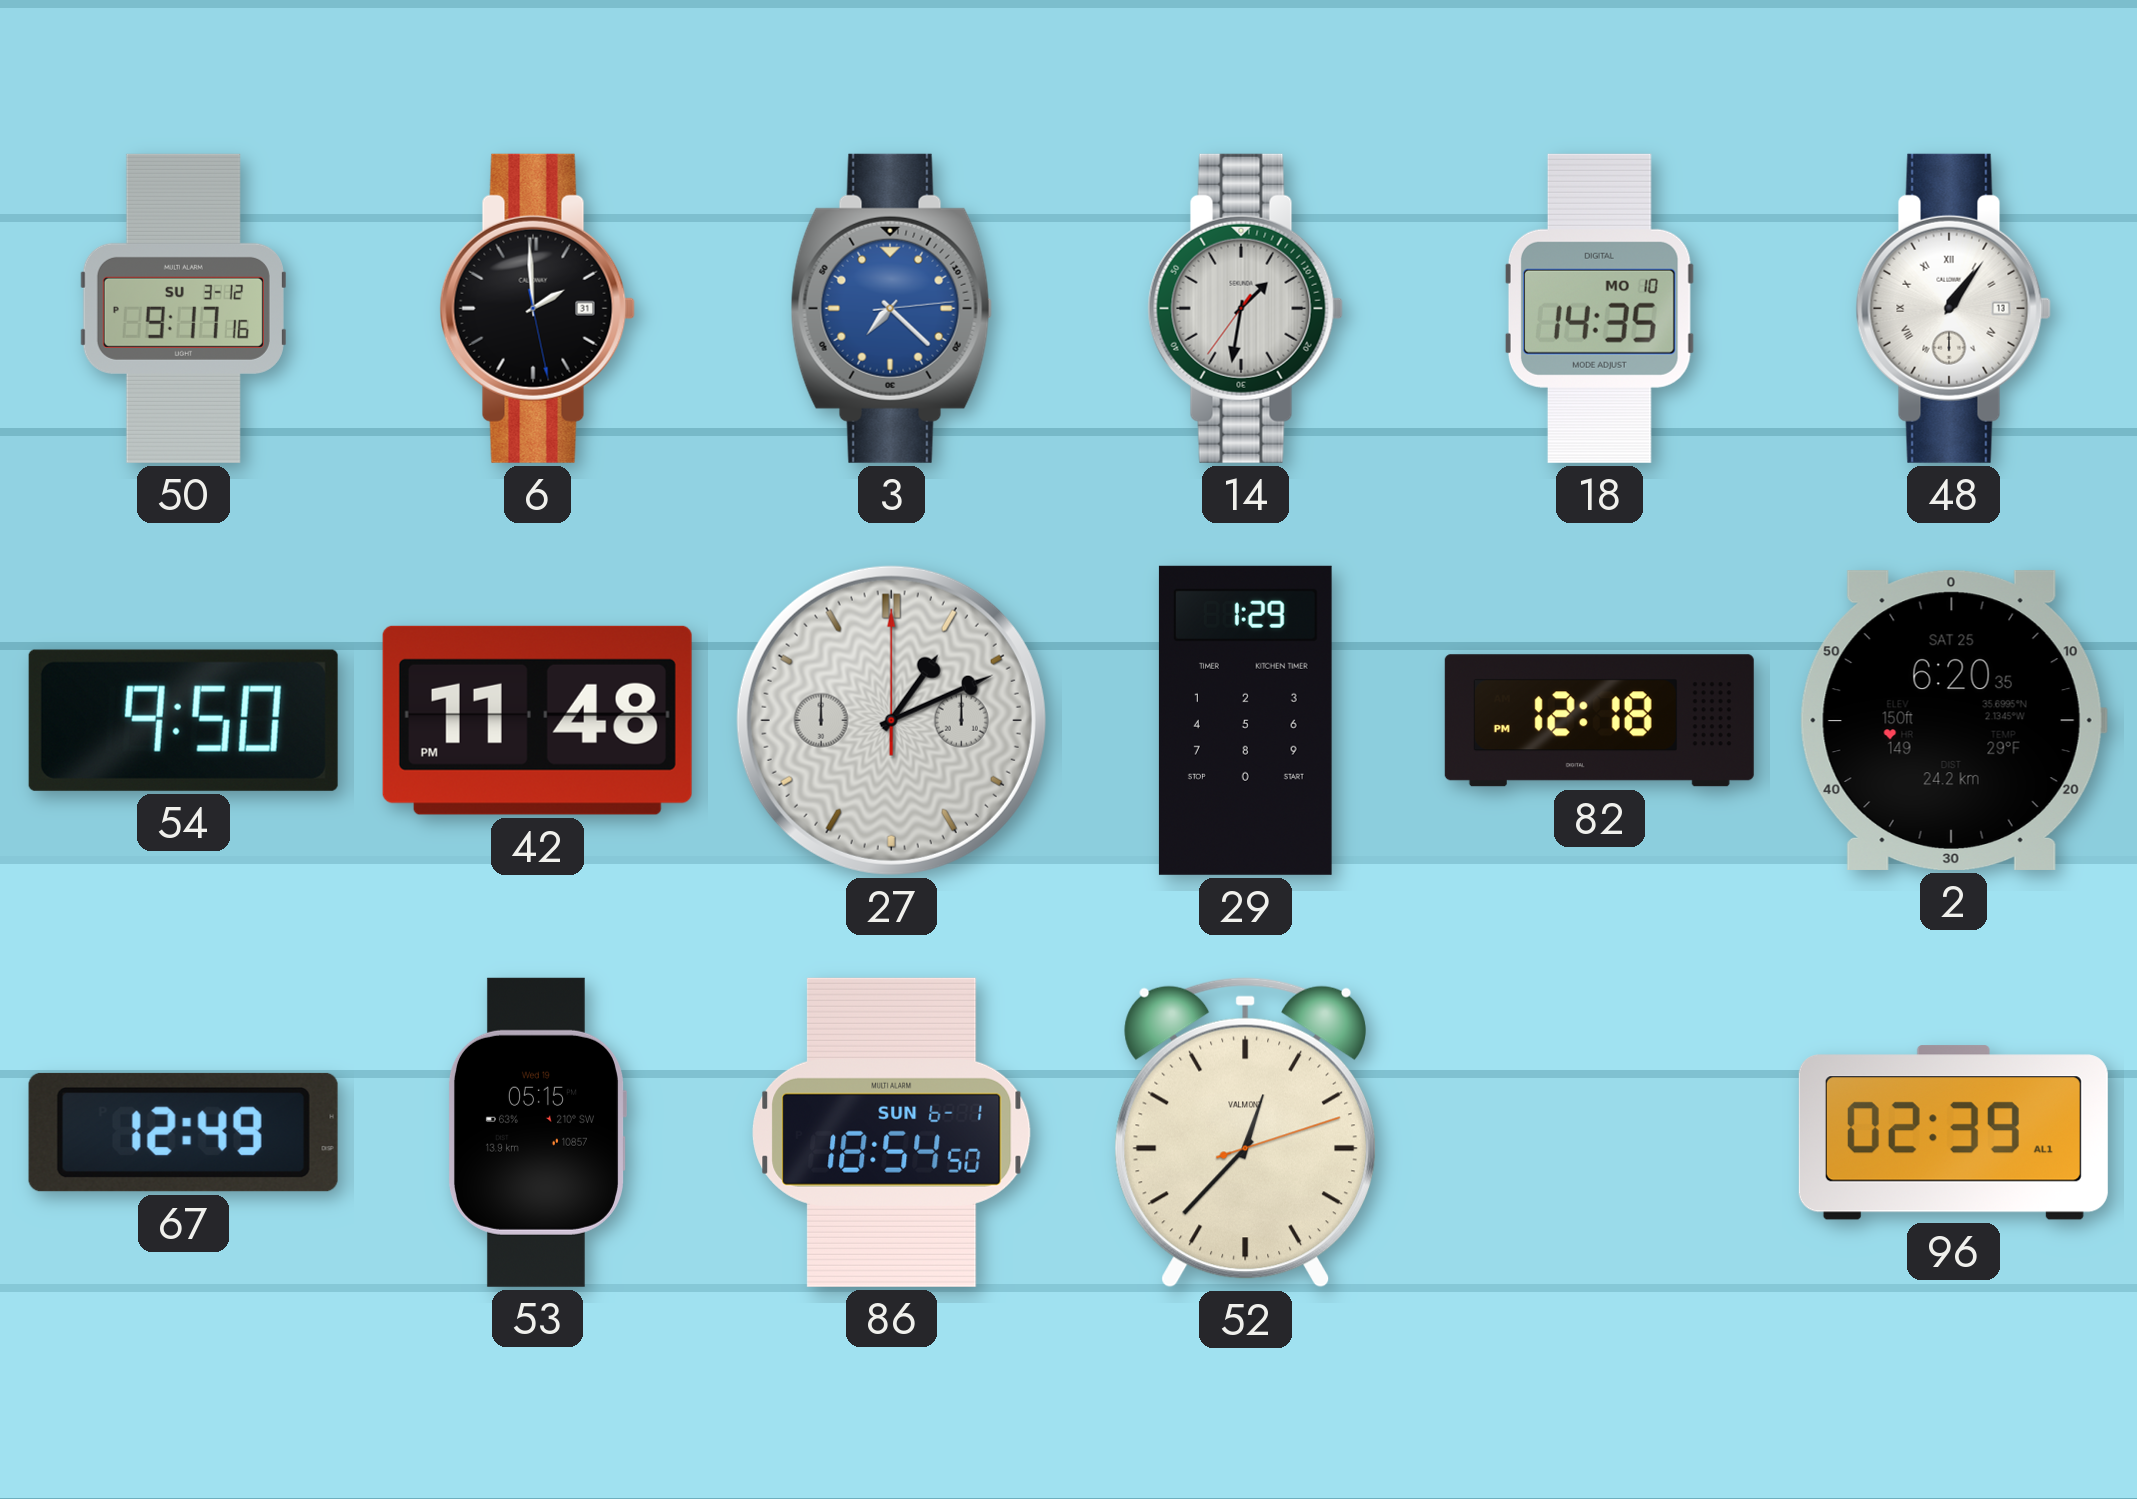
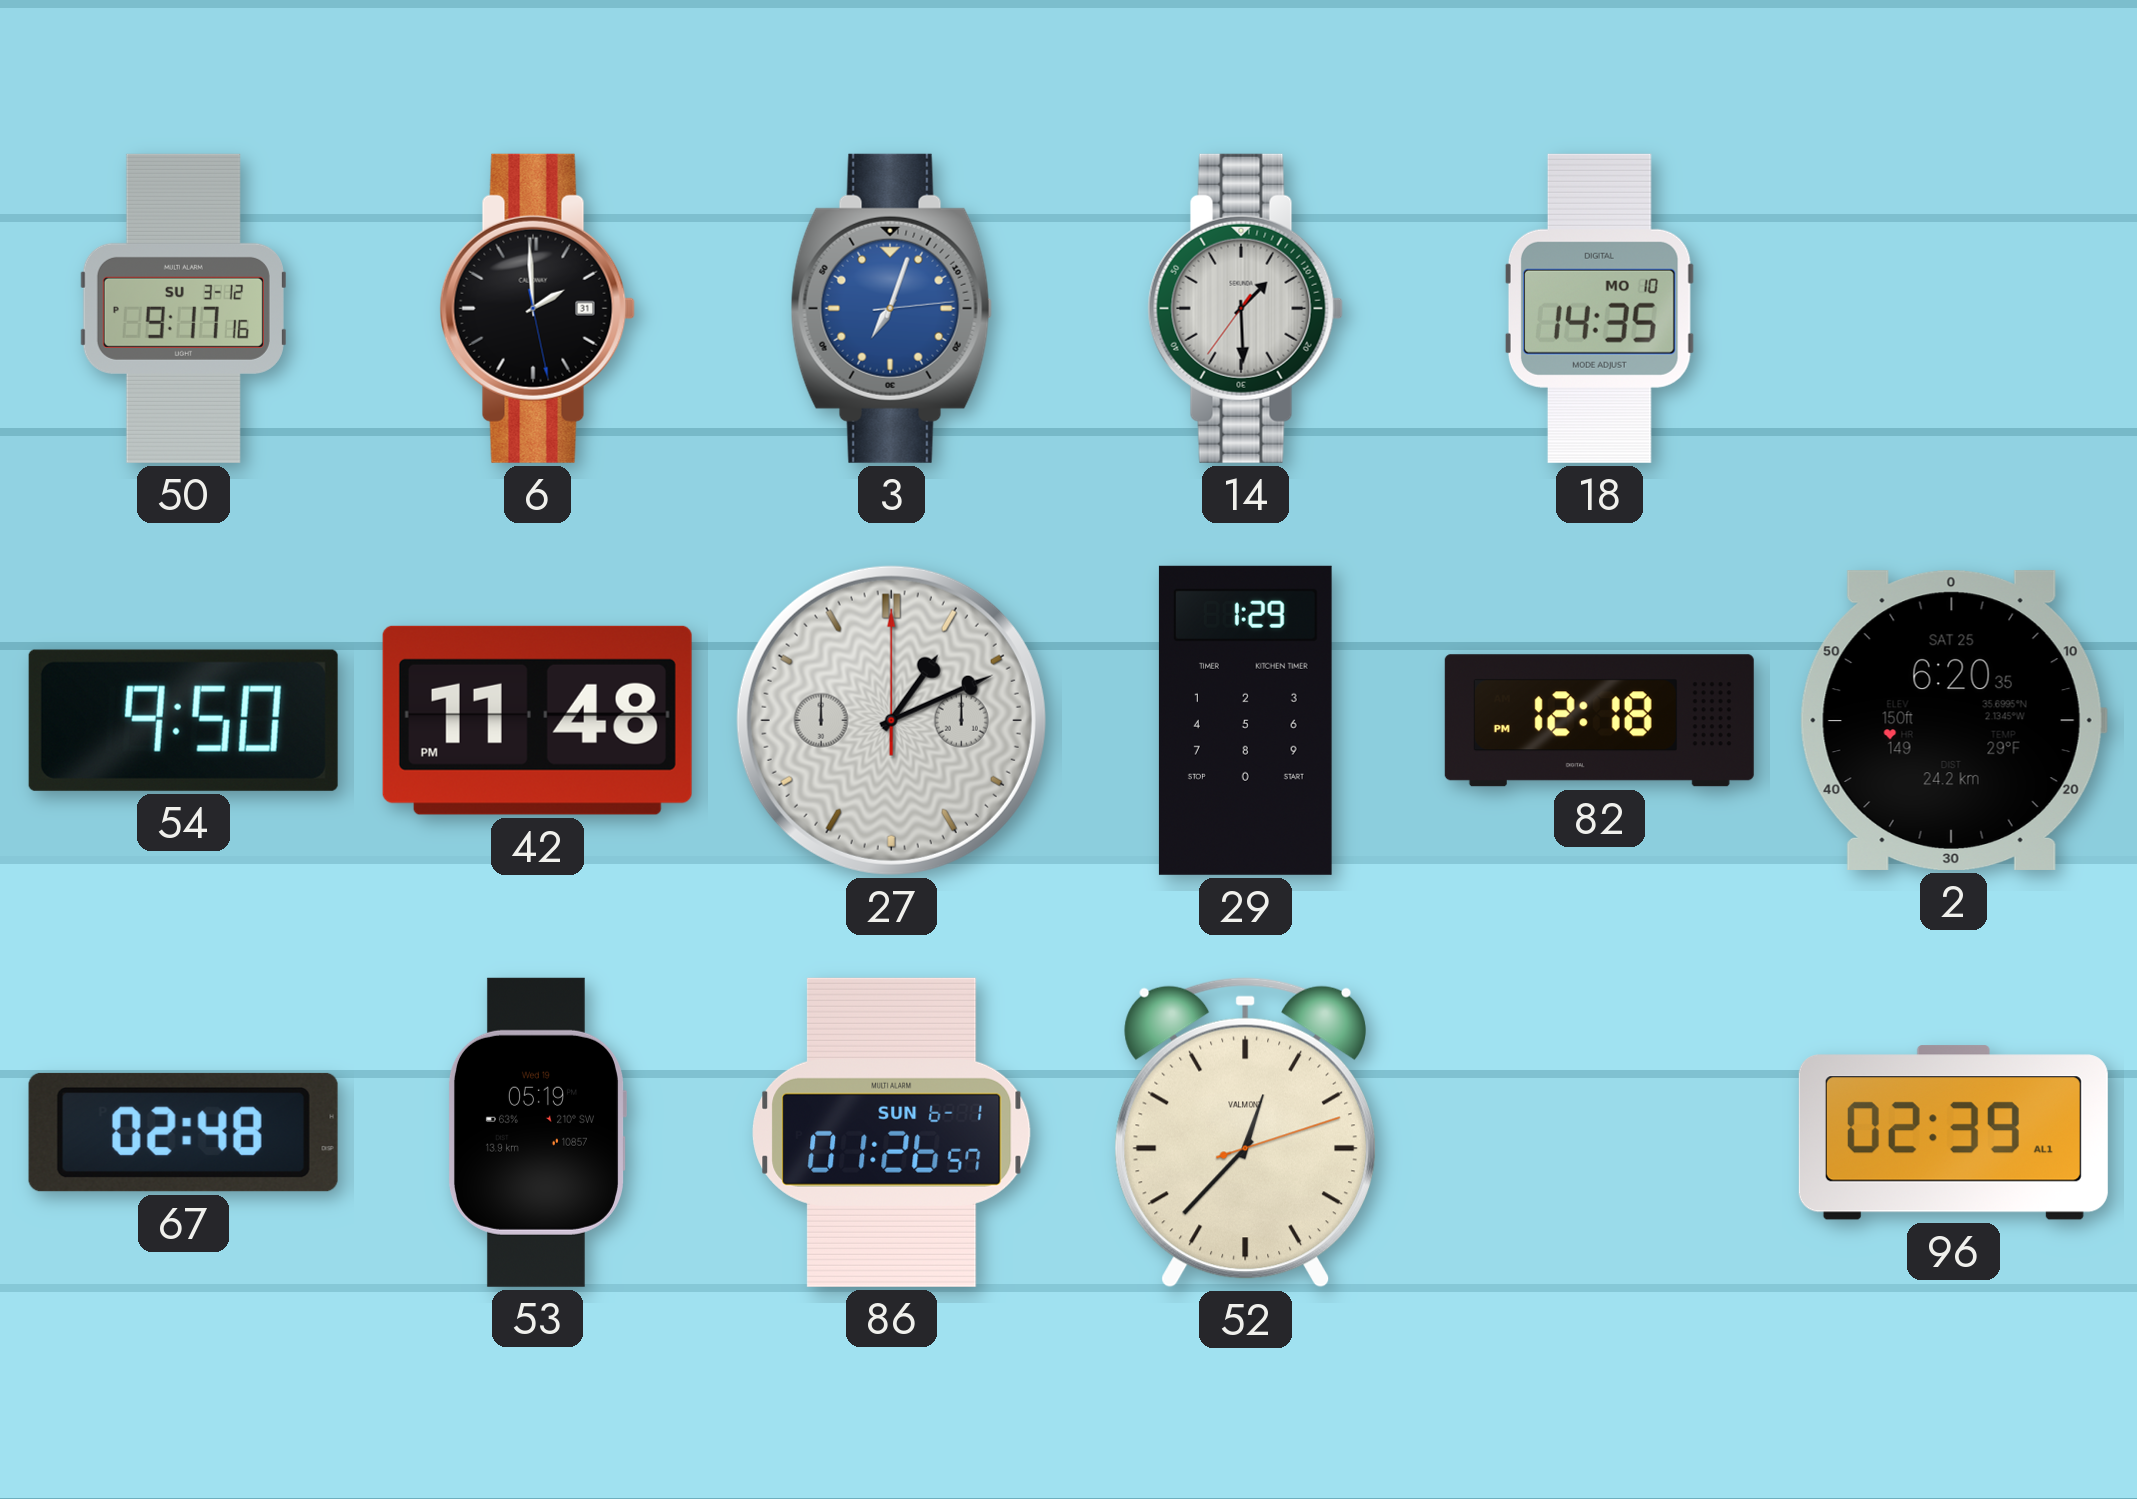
3: 7:22 -> 7:03 (891, 308)
14: 1:31 -> 1:29 (1245, 308)
48: 1:06 -> none (1953, 308)
67: 12:49 -> 02:48 (183, 1132)
53: 05:15 -> 05:19 (537, 1132)
86: 18:54 -> 01:26 (892, 1132)
